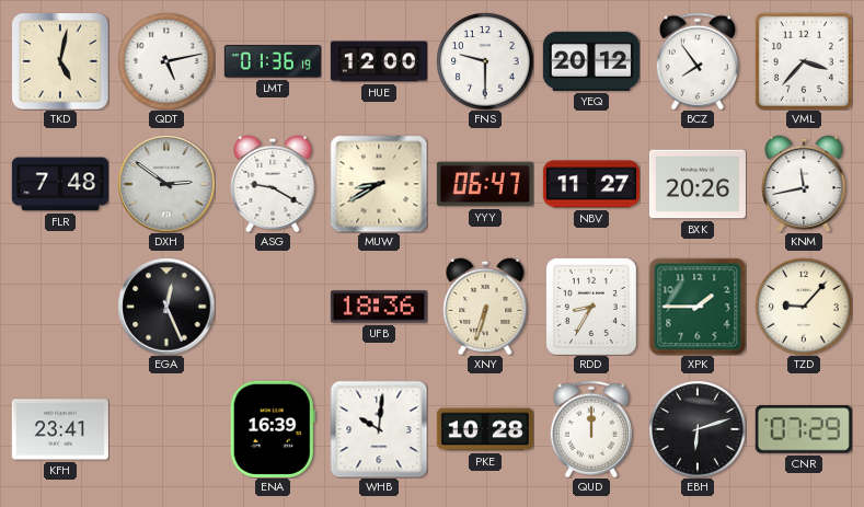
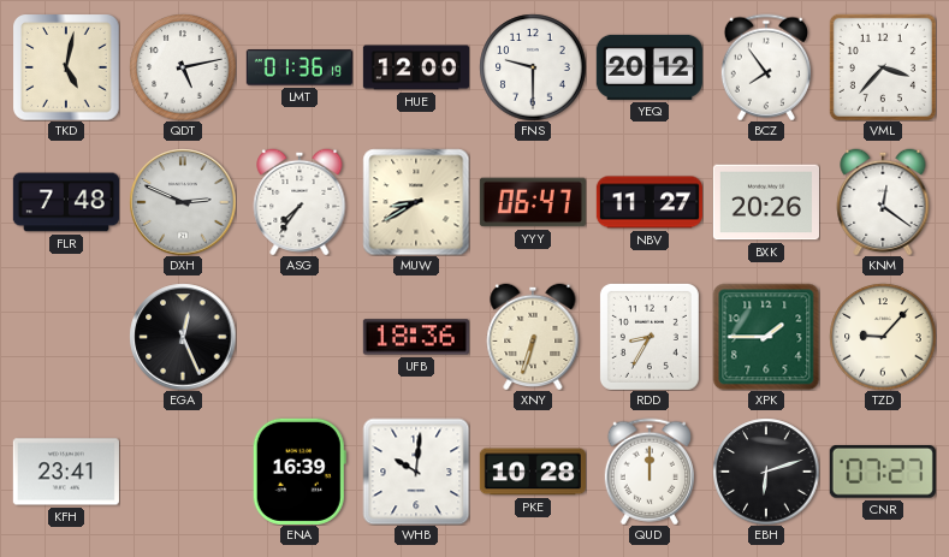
DXH: 2:51 -> 2:49 (183, 202)
ASG: 9:20 -> 7:36 (299, 202)
KNM: 11:43 -> 12:21 (883, 202)
CNR: 07:29 -> 07:27 (883, 472)
